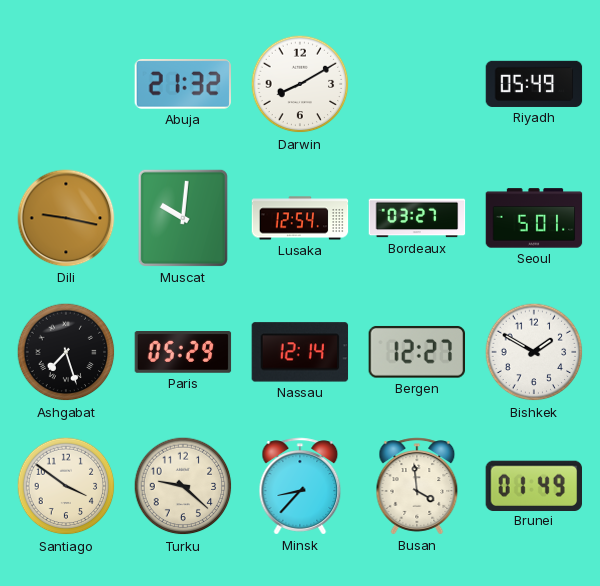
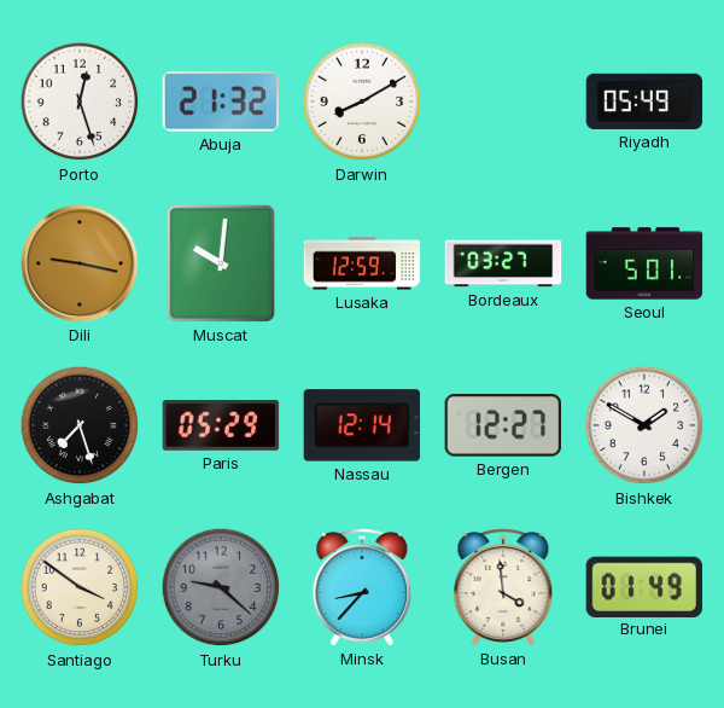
Porto: none -> 12:27 (80, 101)
Lusaka: 12:54 -> 12:59 (362, 263)
Turku dial: cream -> grey (221, 587)
